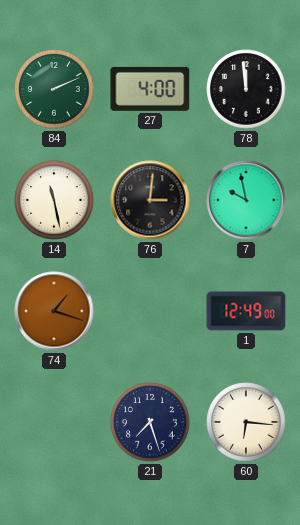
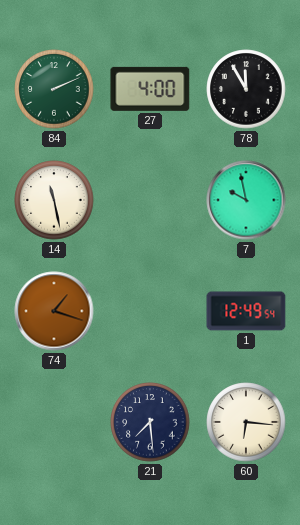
78: 11:59 -> 11:55 (246, 89)
76: 3:01 -> none (150, 200)
1: 12:49:00 -> 12:49:54 (246, 311)
21: 7:27 -> 7:29 (150, 422)
